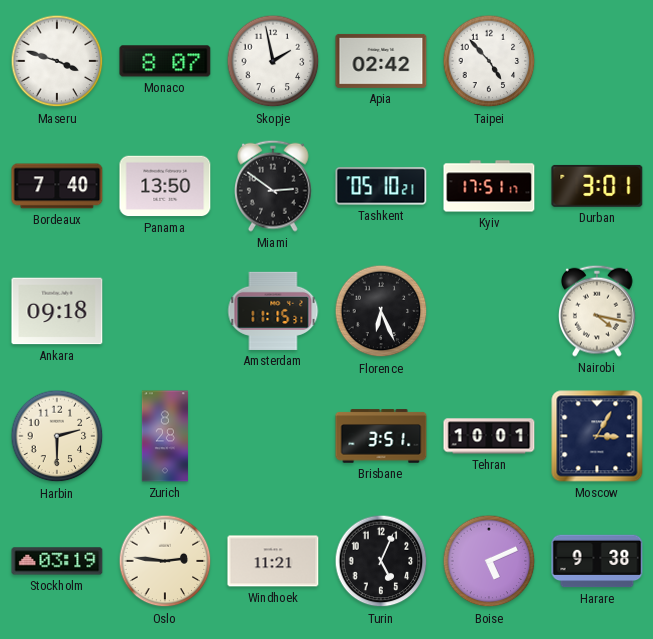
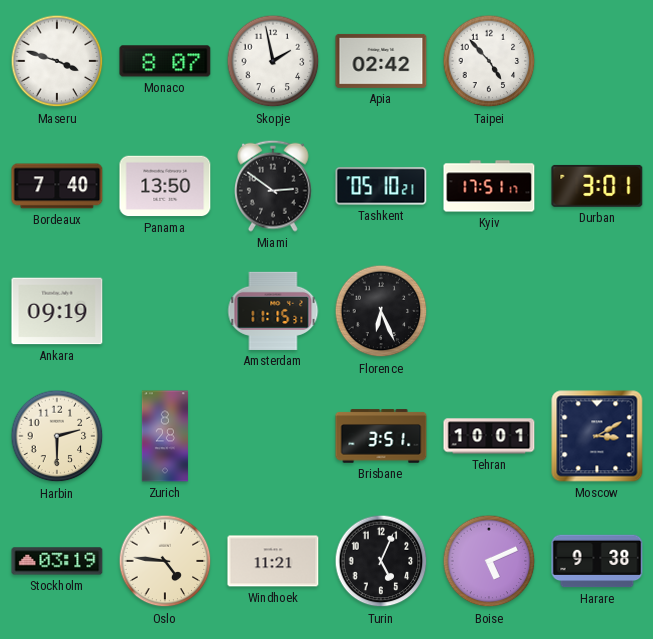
Ankara: 09:18 -> 09:19 (57, 311)
Nairobi: 4:17 -> none (598, 311)
Moscow: 3:05 -> 3:10 (597, 436)
Oslo: 2:46 -> 4:46 (165, 561)
